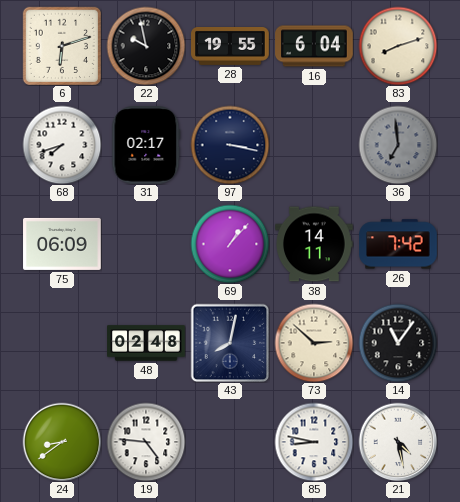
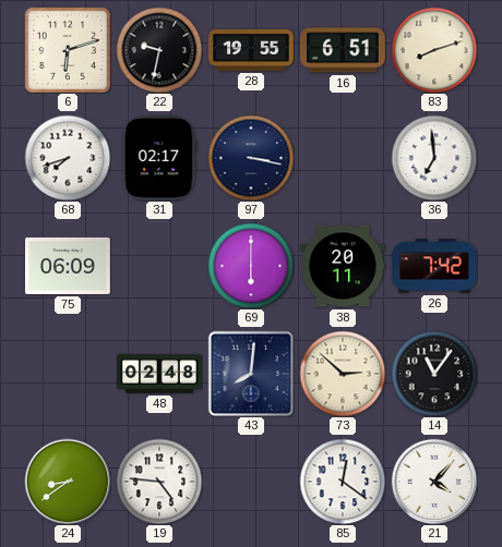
22: 9:58 -> 9:32 (159, 50)
16: 6:04 -> 6:51 (343, 50)
36 dial: grey -> white (434, 158)
69: 1:07 -> 6:00 (251, 266)
38: 14:11 -> 20:11 (343, 266)
43: 8:02 -> 8:01 (251, 374)
85: 8:47 -> 12:21 (343, 482)
21: 4:28 -> 4:07 (434, 482)
